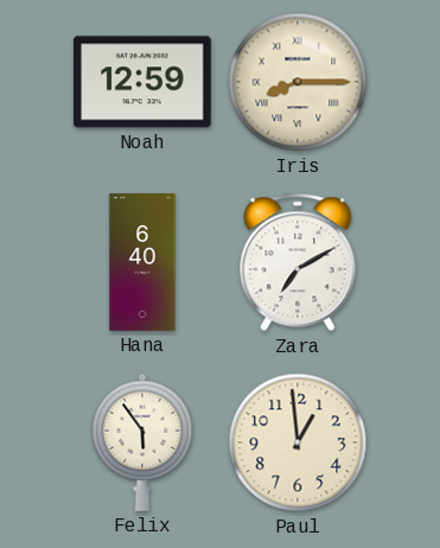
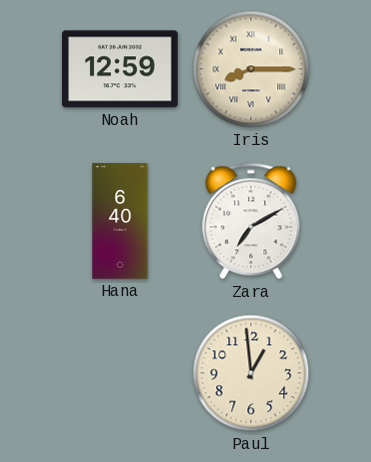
Felix: 5:54 -> none (142, 442)
